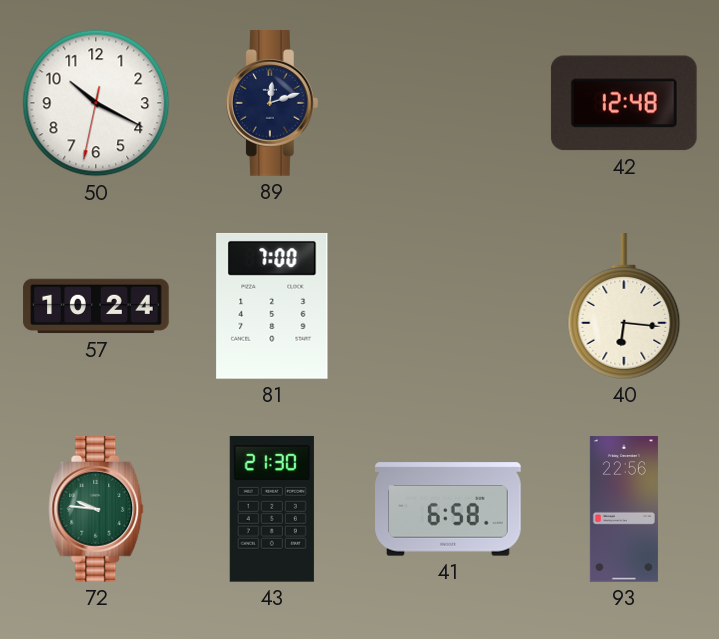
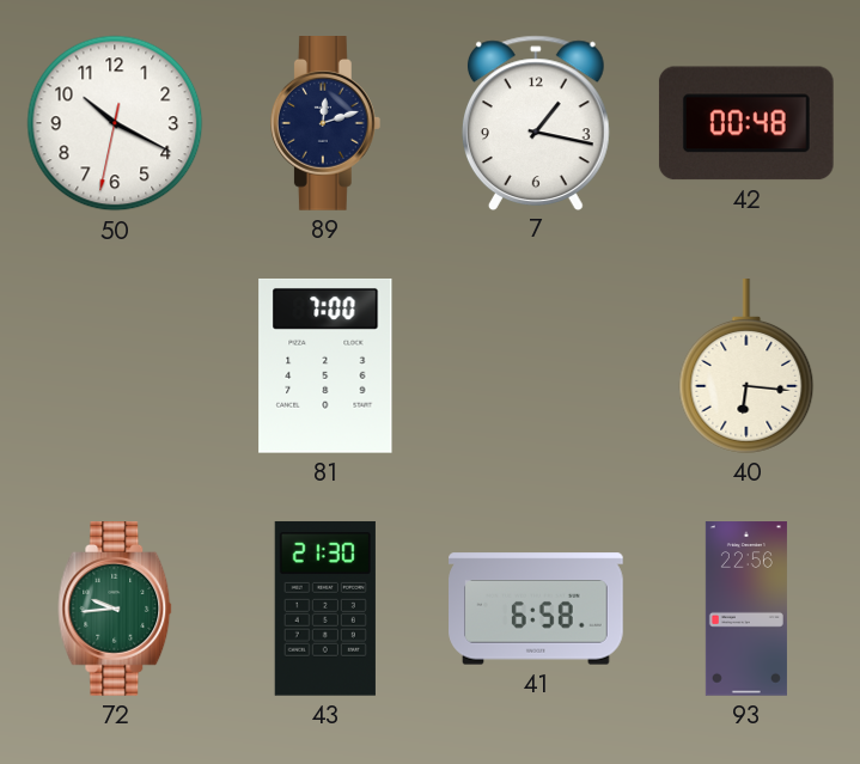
7: none -> 1:17 (536, 122)
42: 12:48 -> 00:48 (746, 123)
57: 10:24 -> none (96, 306)
72: 9:46 -> 9:44 (115, 610)
